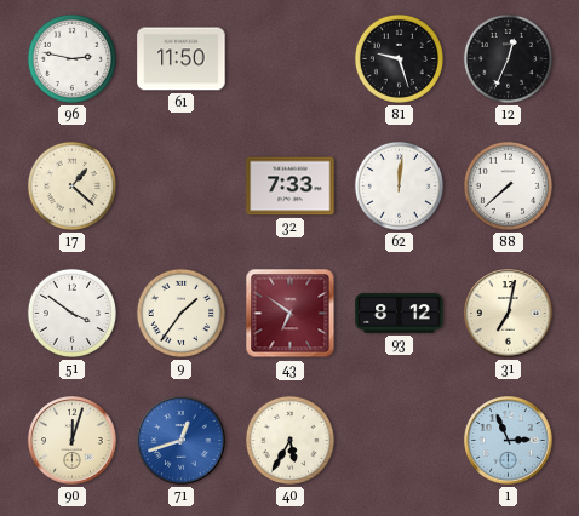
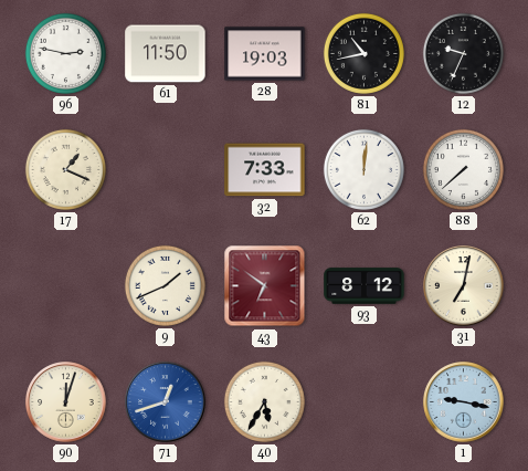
28: none -> 19:03 (265, 54)
81: 9:27 -> 10:43 (363, 53)
12: 12:34 -> 9:34 (463, 53)
17: 1:22 -> 1:19 (65, 169)
51: 3:51 -> none (71, 313)
9: 1:36 -> 1:41 (165, 285)
1: 2:56 -> 9:17 (464, 402)
